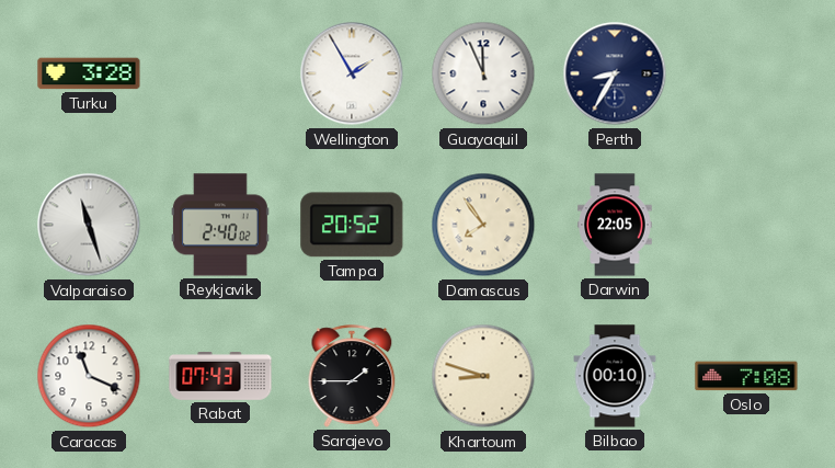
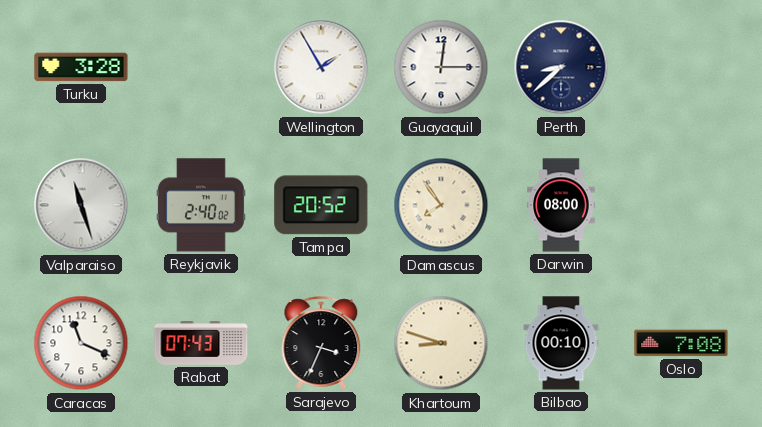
Guayaquil: 11:56 -> 12:15 (441, 67)
Perth: 8:35 -> 8:38 (561, 67)
Darwin: 22:05 -> 08:00 (561, 205)
Sarajevo: 1:45 -> 3:34 (321, 343)
